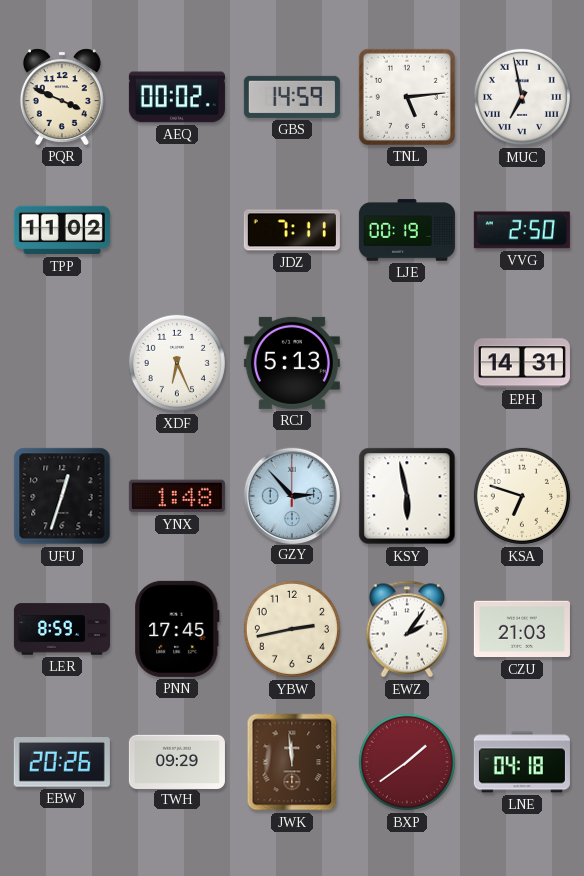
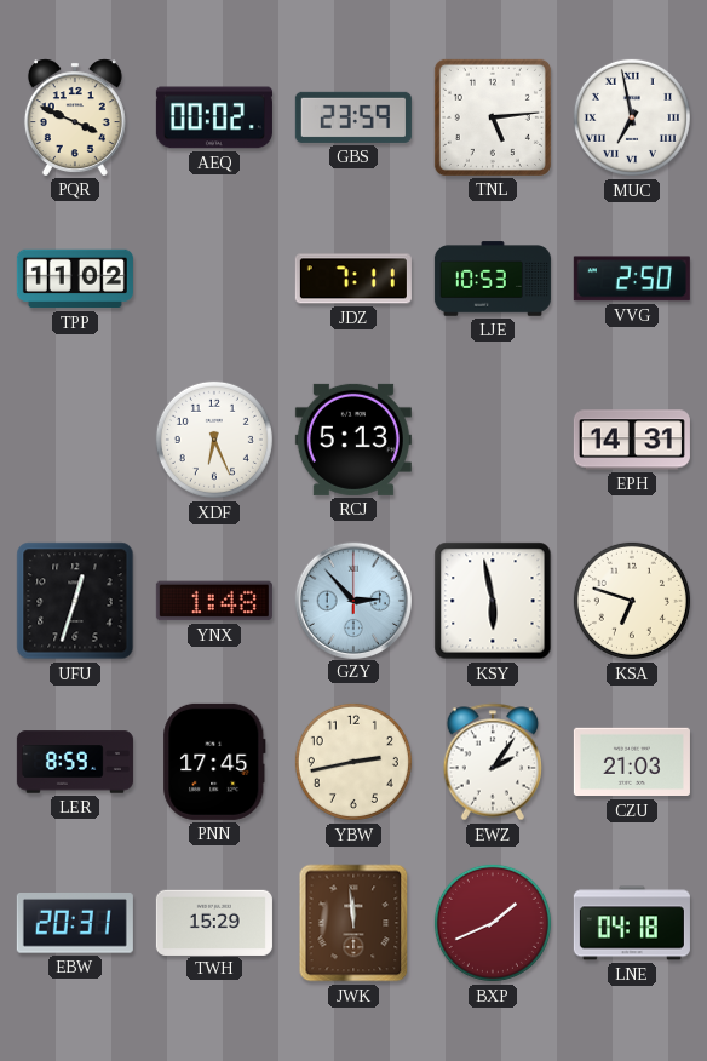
GBS: 14:59 -> 23:59 (353, 117)
LJE: 00:19 -> 10:53 (493, 279)
EBW: 20:26 -> 20:31 (75, 924)
TWH: 09:29 -> 15:29 (214, 922)
BXP: 1:39 -> 1:41 (493, 923)
